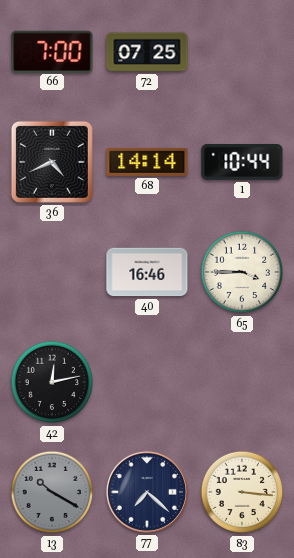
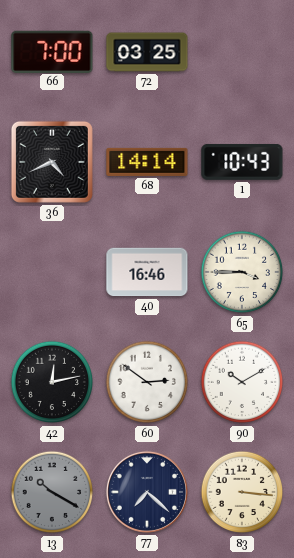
72: 07:25 -> 03:25 (147, 52)
1: 10:44 -> 10:43 (242, 162)
60: none -> 2:51 (147, 382)
90: none -> 10:10 (242, 382)
